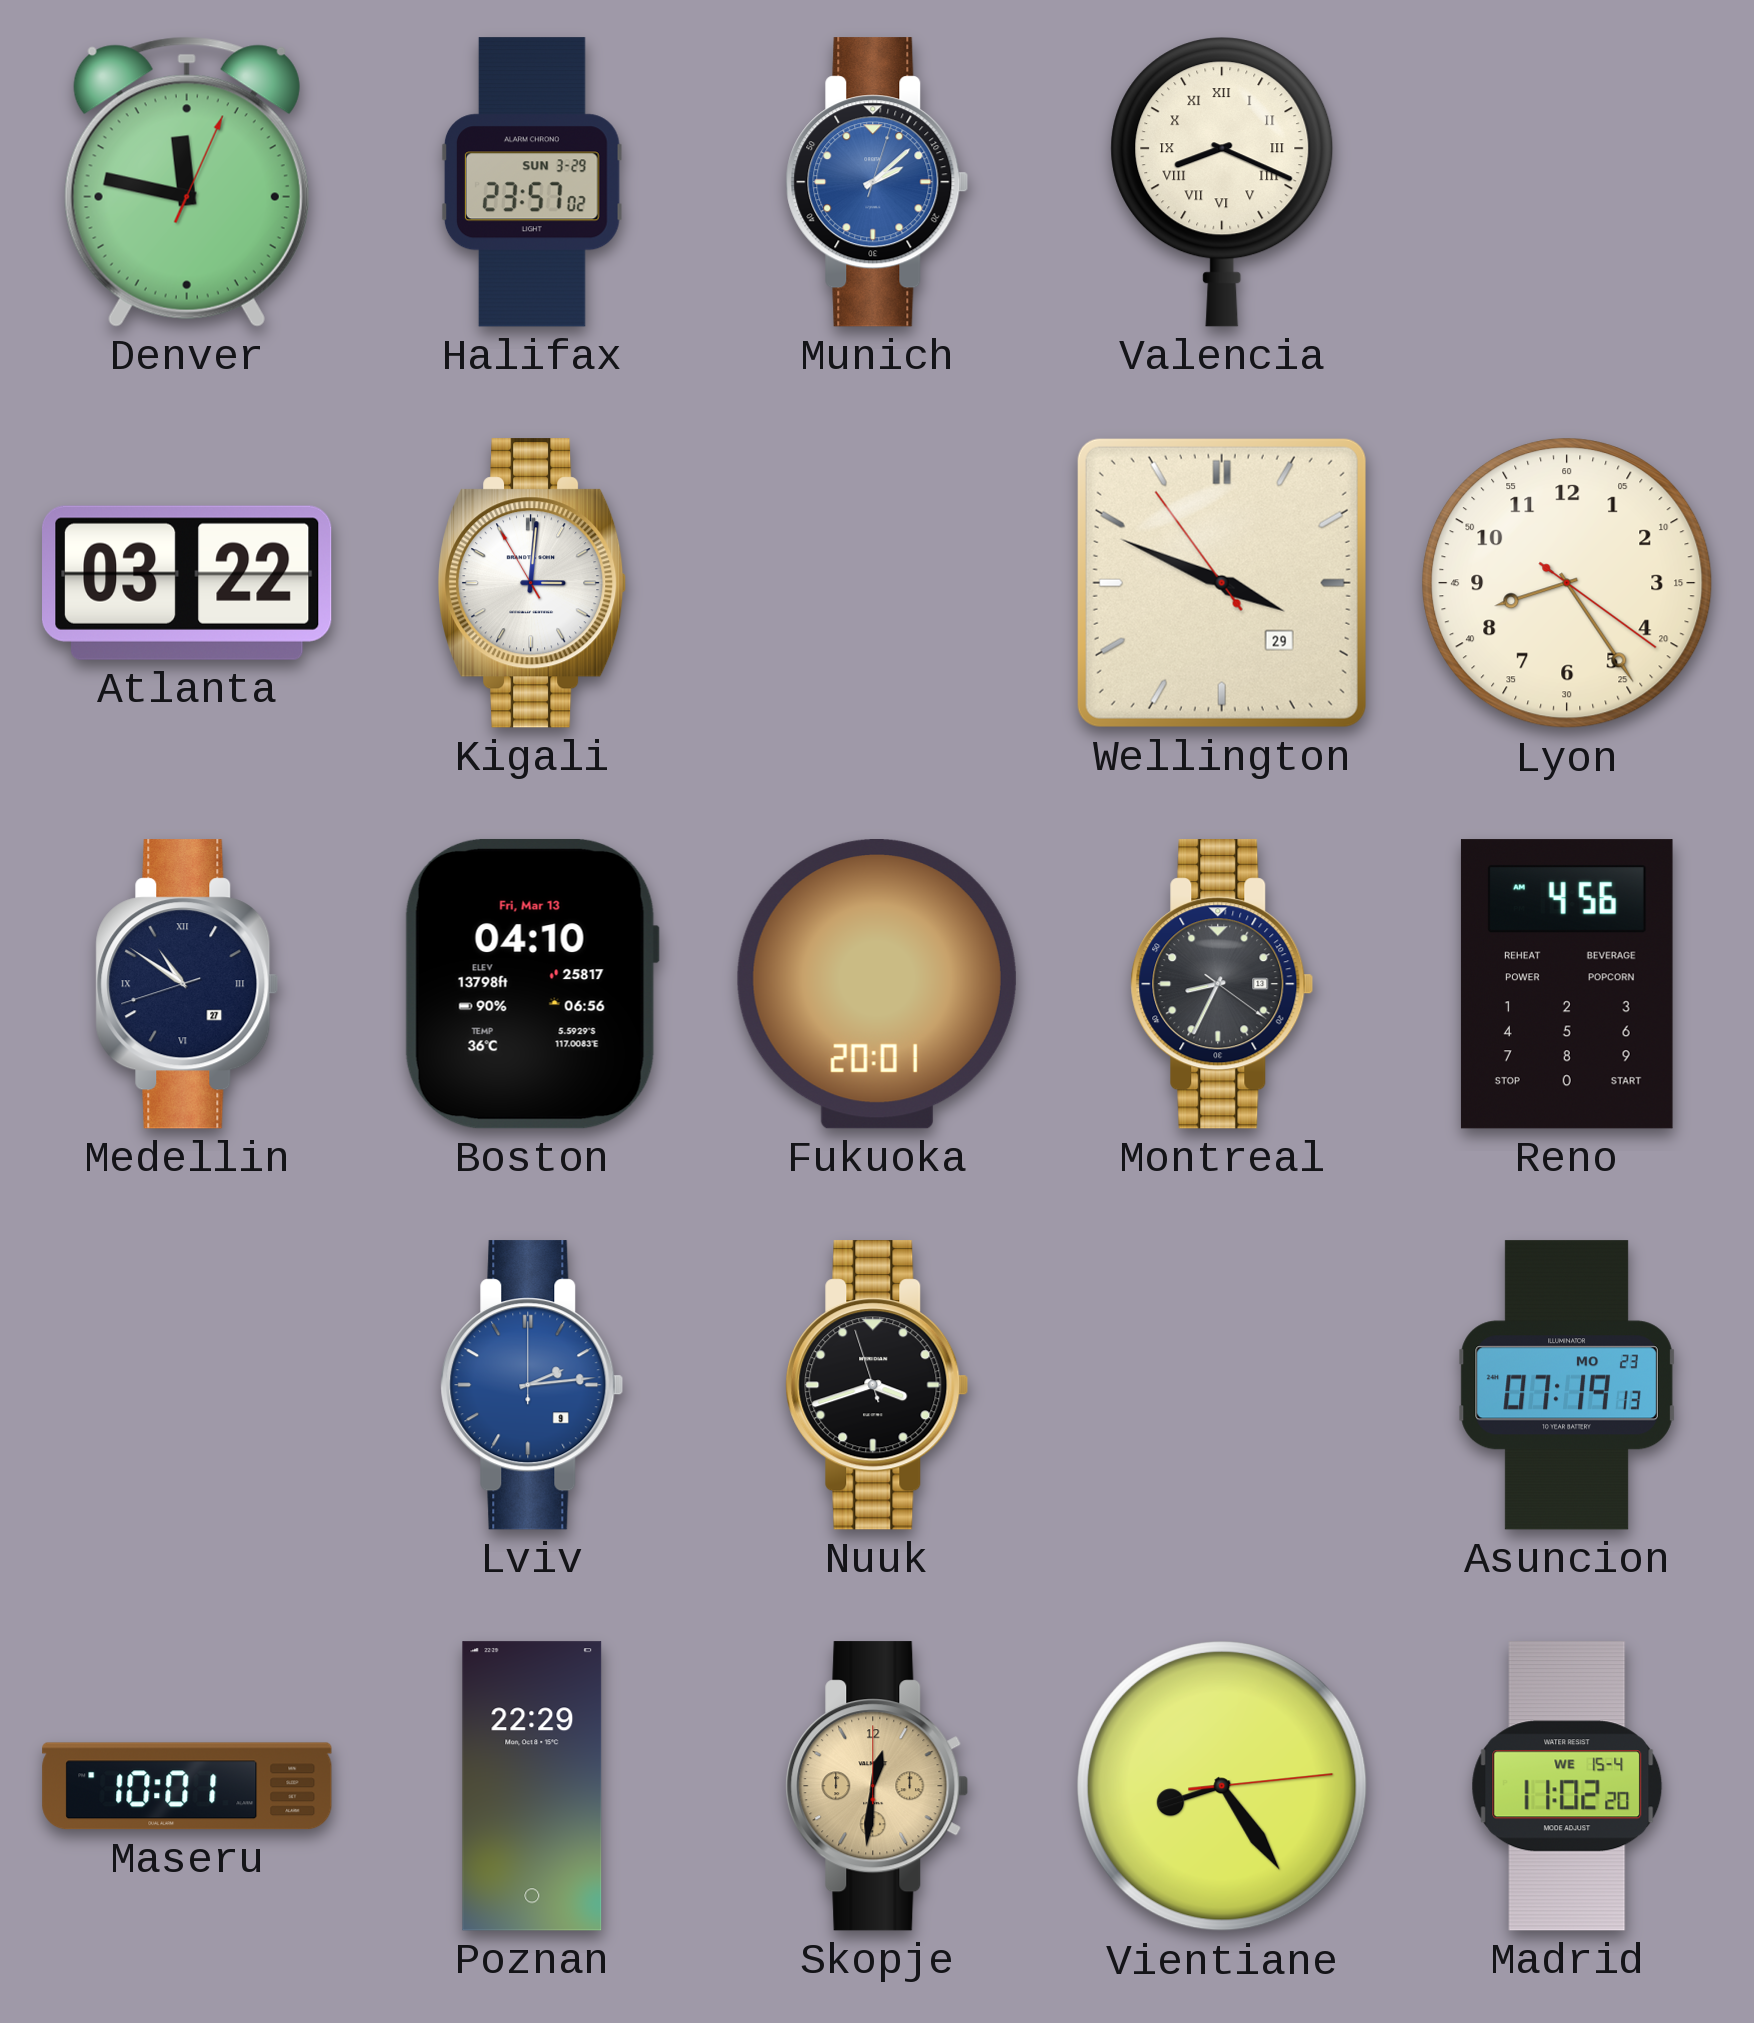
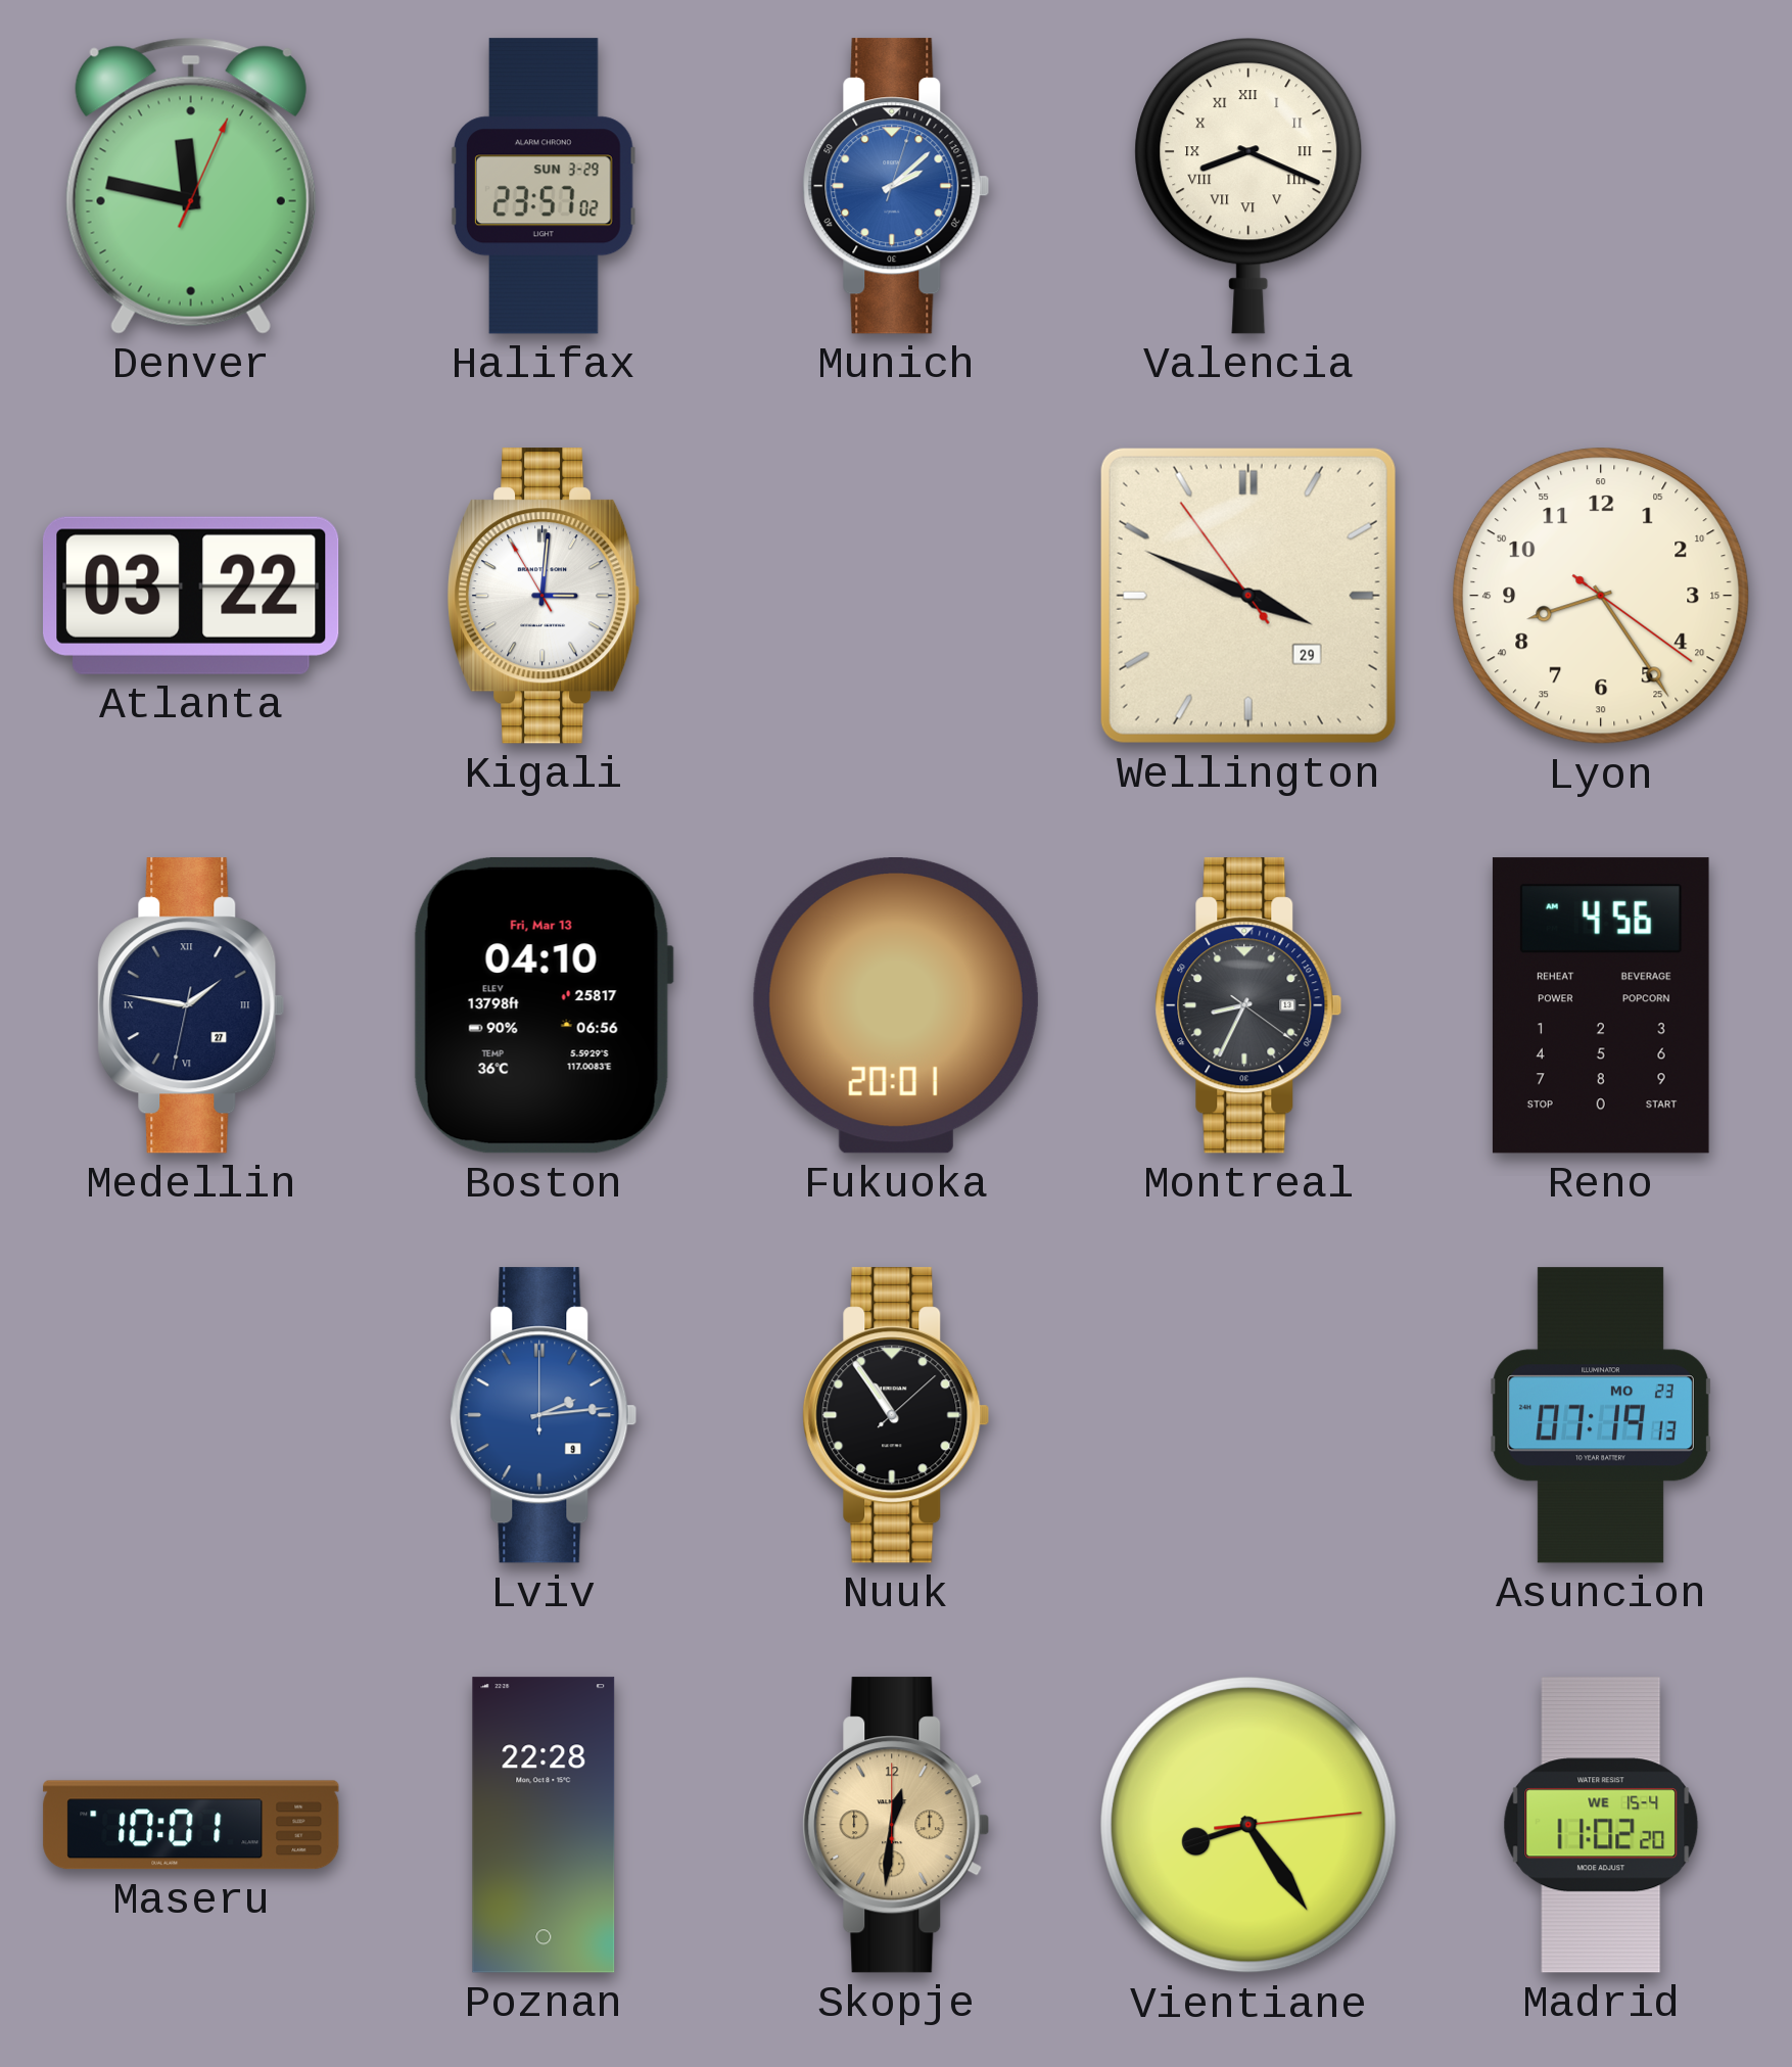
Medellin: 10:50 -> 1:46 (191, 1005)
Nuuk: 3:41 -> 10:54 (896, 1415)
Poznan: 22:29 -> 22:28 (544, 1825)
